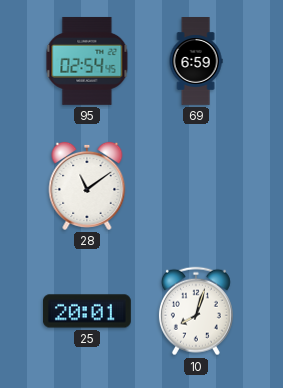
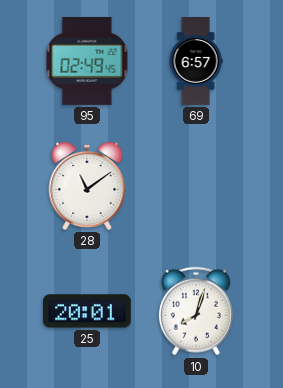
95: 02:54 -> 02:49 (87, 61)
69: 6:59 -> 6:57 (196, 62)
